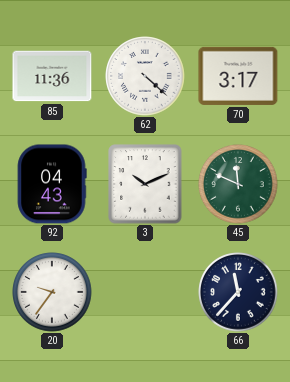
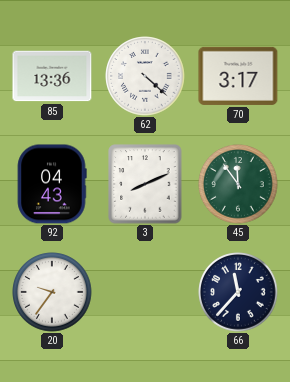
85: 11:36 -> 13:36 (52, 76)
3: 10:11 -> 8:11 (145, 184)
45: 11:49 -> 11:54 (238, 184)
